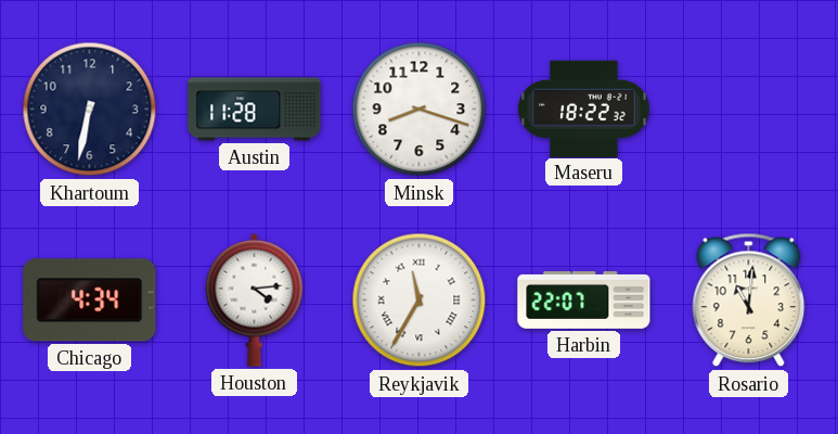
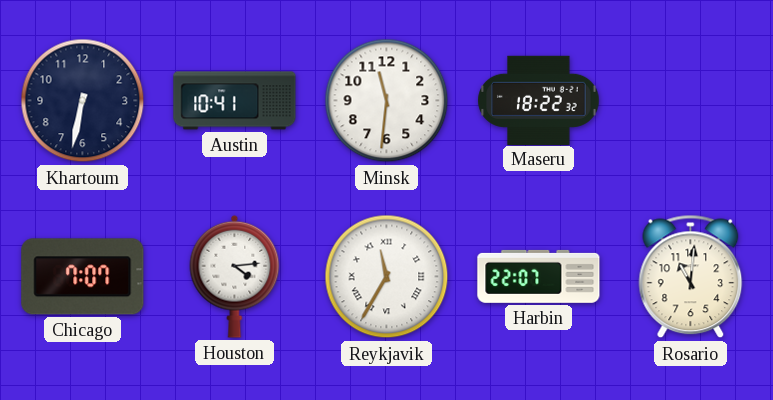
Austin: 11:28 -> 10:41 (235, 101)
Minsk: 8:18 -> 11:31 (387, 101)
Chicago: 4:34 -> 7:07 (83, 277)
